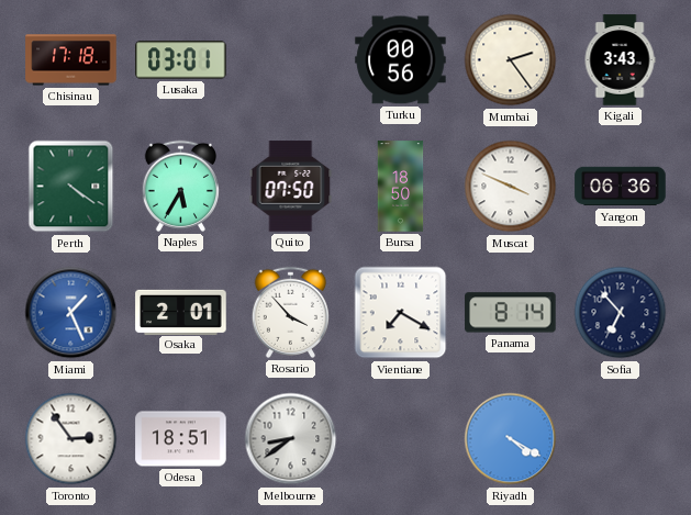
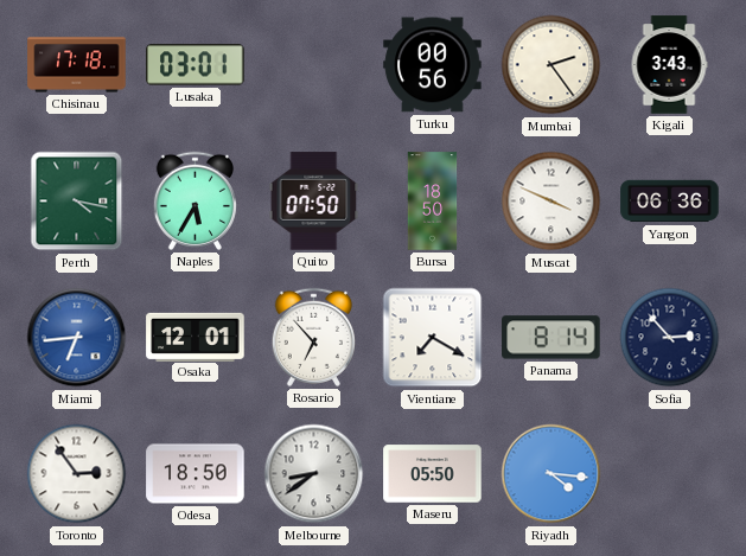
Perth: 4:21 -> 4:17 (77, 202)
Miami: 1:26 -> 6:44 (77, 338)
Osaka: 2:01 -> 12:01 (196, 337)
Rosario: 3:53 -> 6:53 (313, 337)
Sofia: 6:53 -> 2:53 (670, 338)
Odesa: 18:51 -> 18:50 (196, 474)
Maseru: none -> 05:50 (433, 474)
Riyadh: 4:20 -> 4:16 (551, 474)
